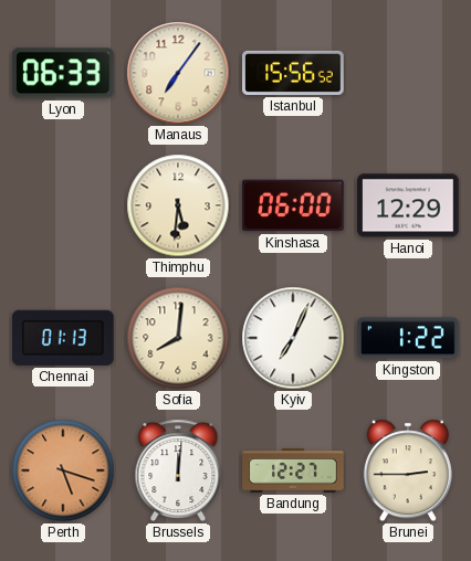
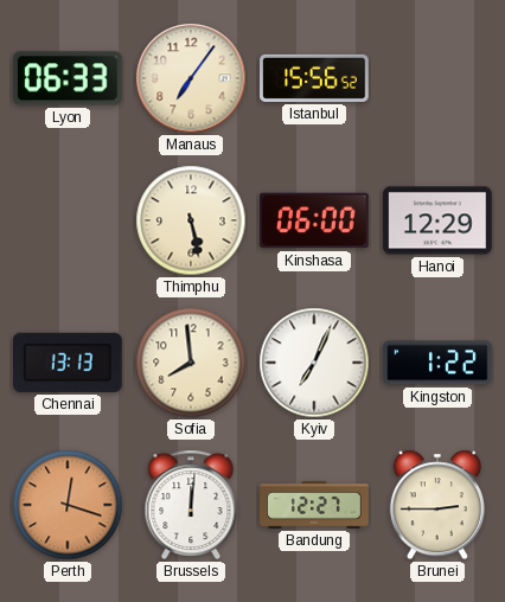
Thimphu: 5:31 -> 5:28 (191, 220)
Chennai: 01:13 -> 13:13 (69, 363)
Sofia: 8:01 -> 7:59 (191, 363)
Perth: 5:18 -> 12:18 (68, 505)
